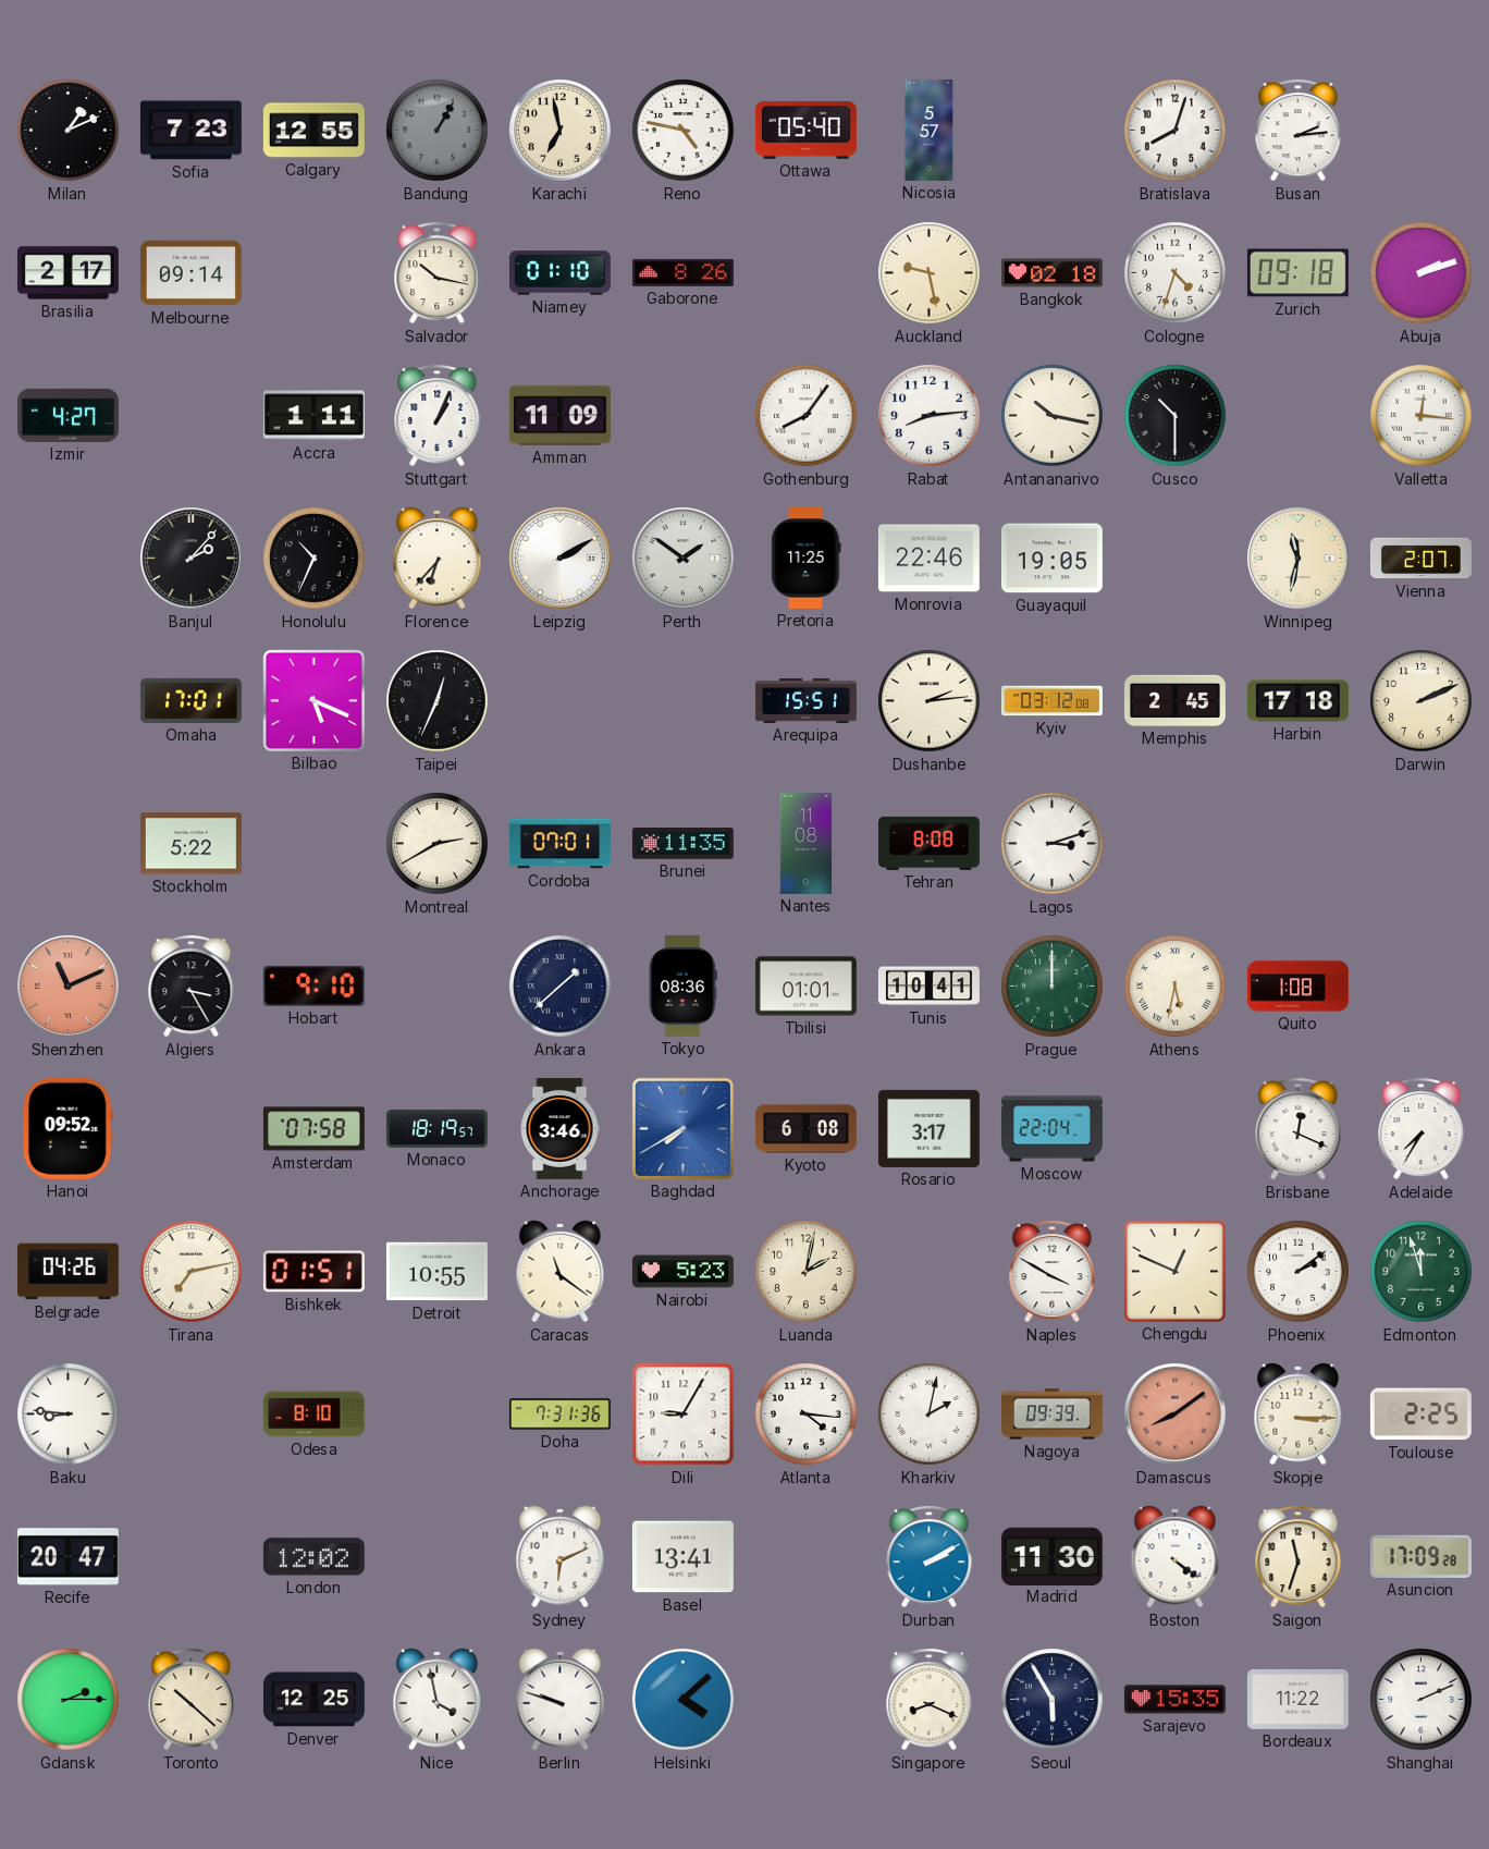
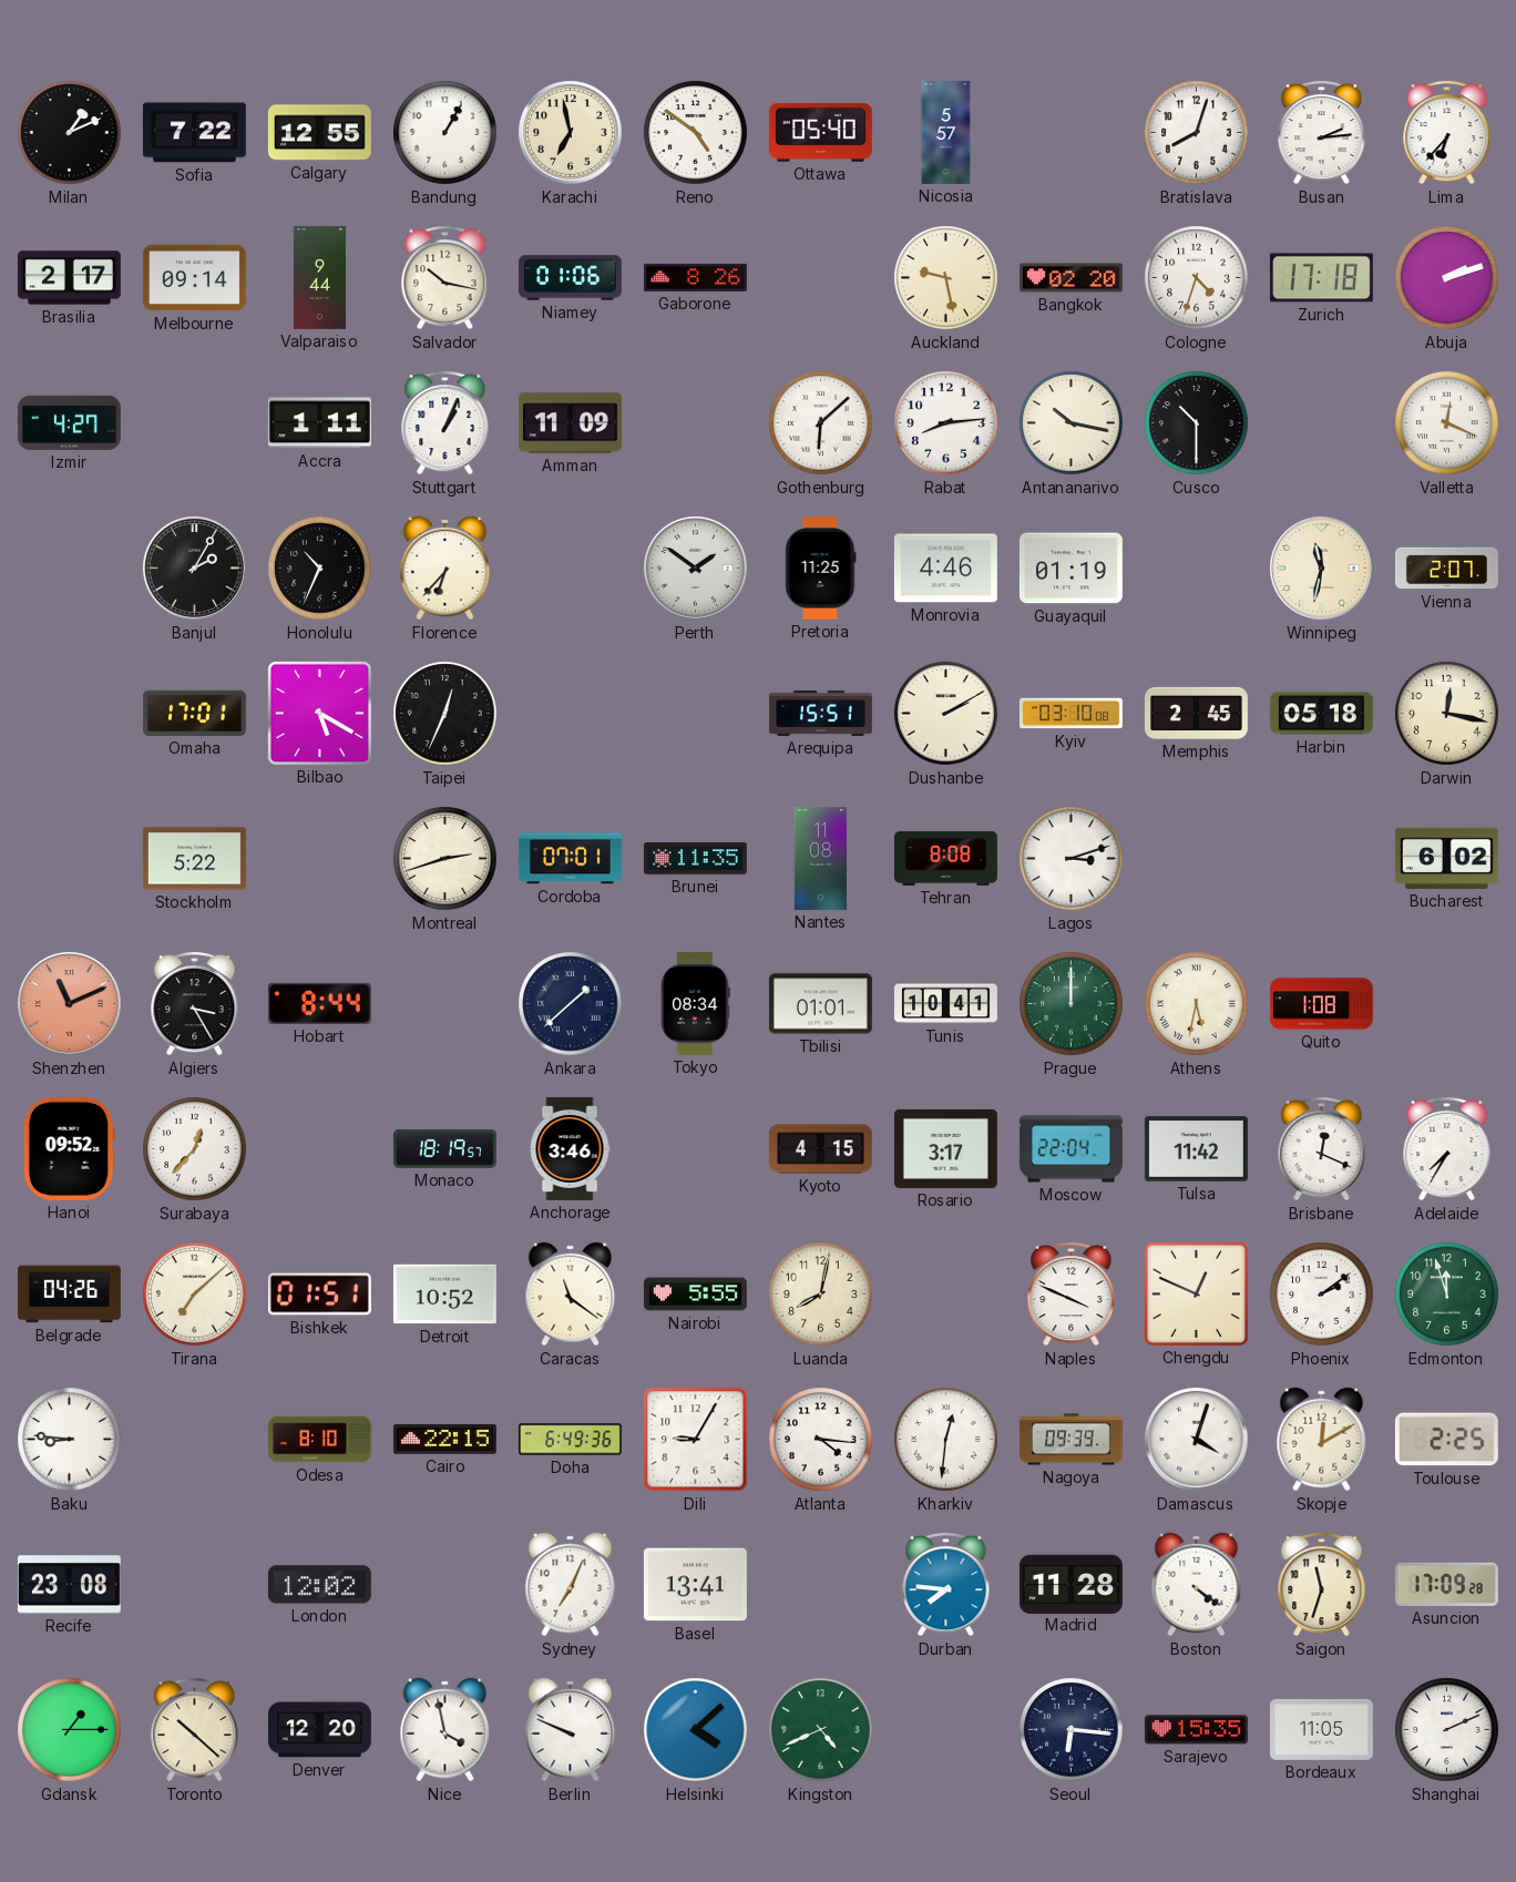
Sofia: 7:23 -> 7:22 (194, 133)
Bandung dial: grey -> white (445, 133)
Reno: 4:47 -> 4:51 (696, 133)
Lima: none -> 6:37 (1447, 132)
Valparaiso: none -> 9:44 (319, 277)
Niamey: 01:10 -> 01:06 (570, 278)
Bangkok: 02:18 -> 02:20 (1071, 278)
Zurich: 09:18 -> 17:18 (1321, 278)
Gothenburg: 8:06 -> 6:08 (821, 423)
Valletta: 12:16 -> 12:19 (1447, 423)
Banjul: 2:07 -> 2:05 (195, 569)
Leipzig: 2:10 -> none (561, 559)
Monrovia: 22:46 -> 4:46 (945, 569)
Guayaquil: 19:05 -> 01:19 (1071, 569)
Bilbao: 5:19 -> 5:20 (319, 713)
Dushanbe: 2:14 -> 2:10 (946, 714)
Kyiv: 03:12 -> 03:10 (1071, 714)
Harbin: 17:18 -> 05:18 (1321, 714)
Darwin: 2:11 -> 12:17 (1447, 714)
Montreal: 2:40 -> 2:42 (445, 859)
Bucharest: none -> 6:02 (1446, 858)
Hobart: 9:10 -> 8:44 (319, 1003)
Tokyo: 08:36 -> 08:34 (695, 1003)
Surabaya: none -> 12:37 (195, 1149)
Amsterdam: 07:58 -> none (313, 1129)
Baghdad: 7:40 -> none (682, 1128)
Kyoto: 6:08 -> 4:15 (820, 1149)
Tulsa: none -> 11:42 (1196, 1149)
Tirana: 7:13 -> 7:08 (195, 1295)
Detroit: 10:55 -> 10:52 (444, 1295)
Nairobi: 5:23 -> 5:55 (695, 1295)
Luanda: 2:02 -> 8:02 (821, 1295)
Naples: 3:50 -> 3:49 (1072, 1293)
Cairo: none -> 22:15 (444, 1440)
Doha: 7:31 -> 6:49 (570, 1440)
Kharkiv: 2:02 -> 12:31 (946, 1440)
Damascus: 8:09 -> 4:03 (1197, 1440)
Damascus dial: salmon -> white (1197, 1440)
Skopje: 3:15 -> 12:10 (1322, 1440)
Recife: 20:47 -> 23:08 (69, 1585)
Sydney: 6:11 -> 7:04 (571, 1585)
Durban: 2:10 -> 7:46 (946, 1584)
Madrid: 11:30 -> 11:28 (1071, 1584)
Gdansk: 2:15 -> 1:15 (70, 1730)
Denver: 12:25 -> 12:20 (319, 1730)
Berlin: 9:48 -> 9:49 (571, 1730)
Kingston: none -> 4:41 (821, 1730)
Singapore: 8:19 -> none (930, 1699)
Seoul: 5:55 -> 6:16 (1072, 1730)
Bordeaux: 11:22 -> 11:05 (1321, 1729)
